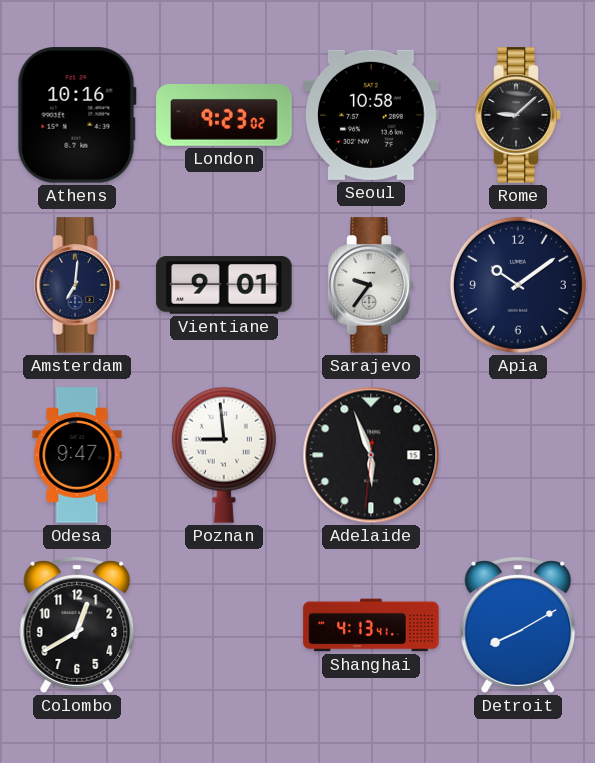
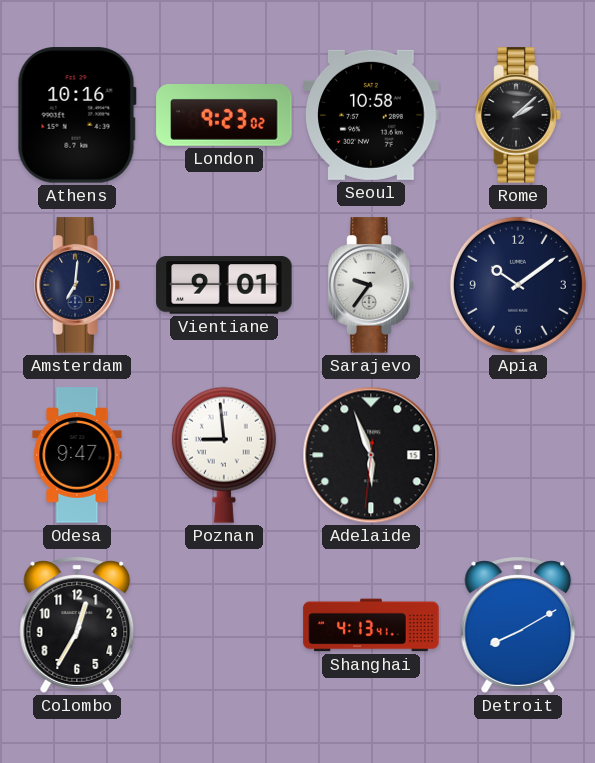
Rome: 9:08 -> 2:08 (518, 115)
Colombo: 12:40 -> 12:35 (77, 625)
